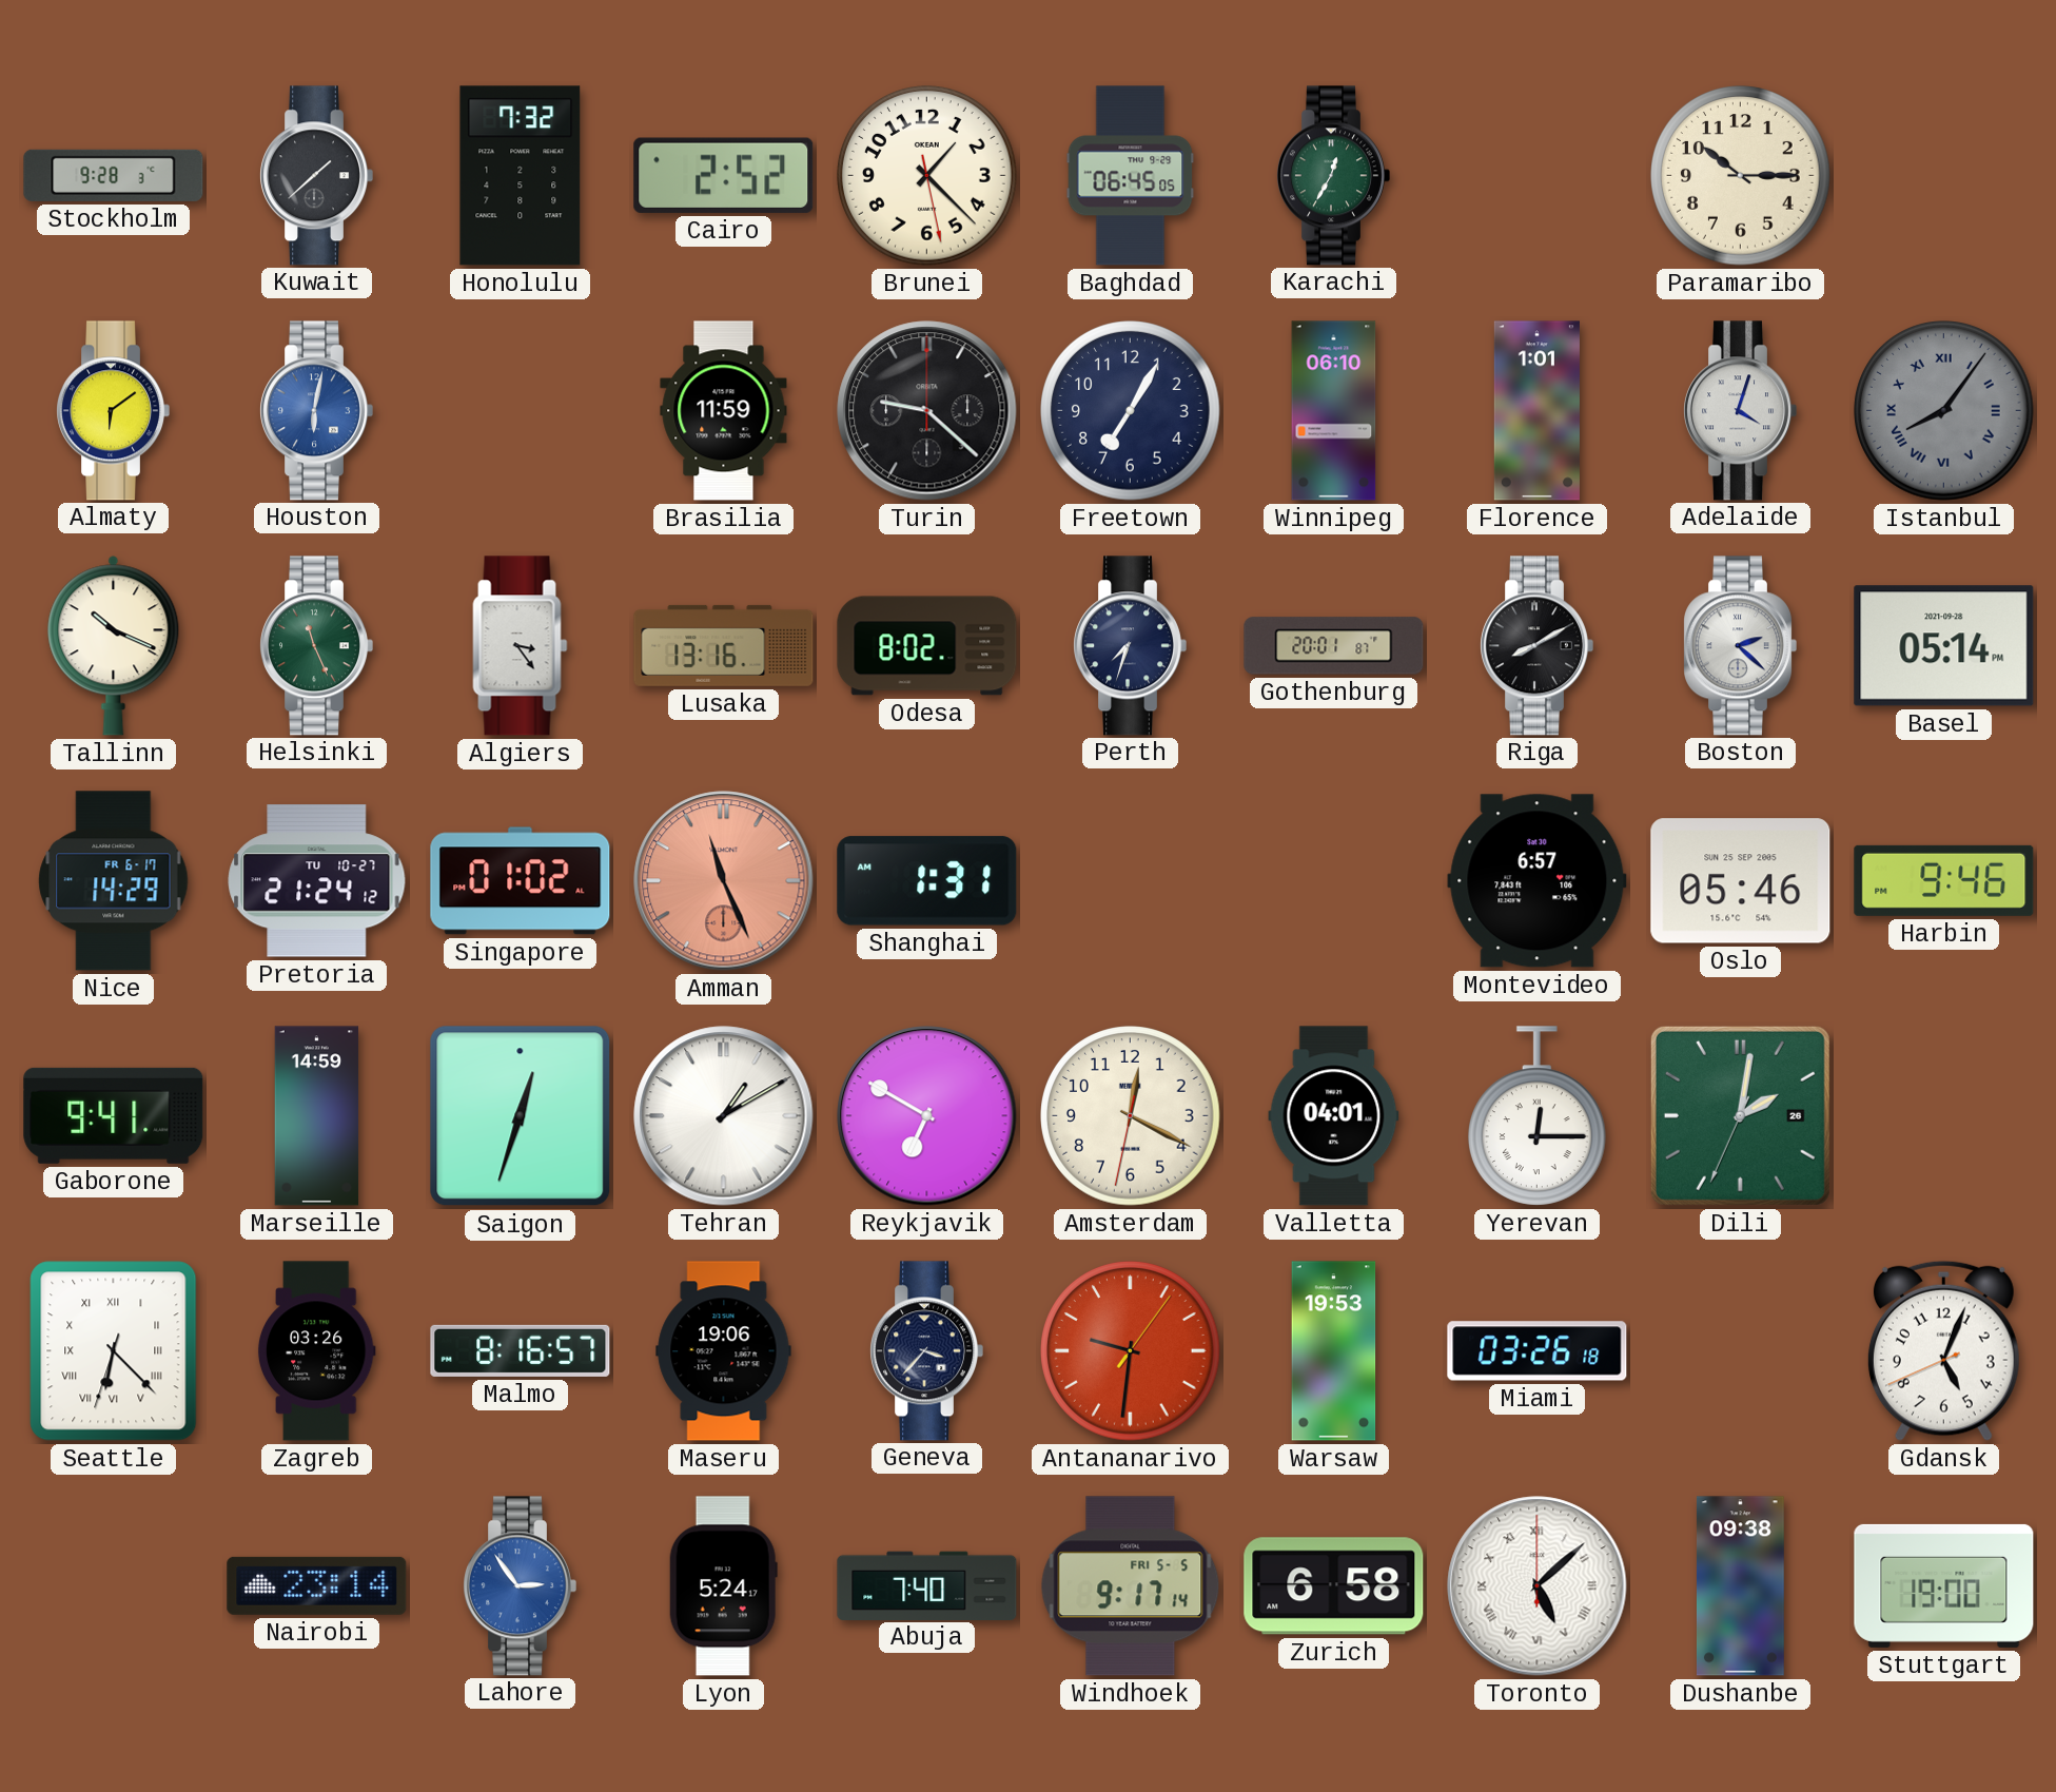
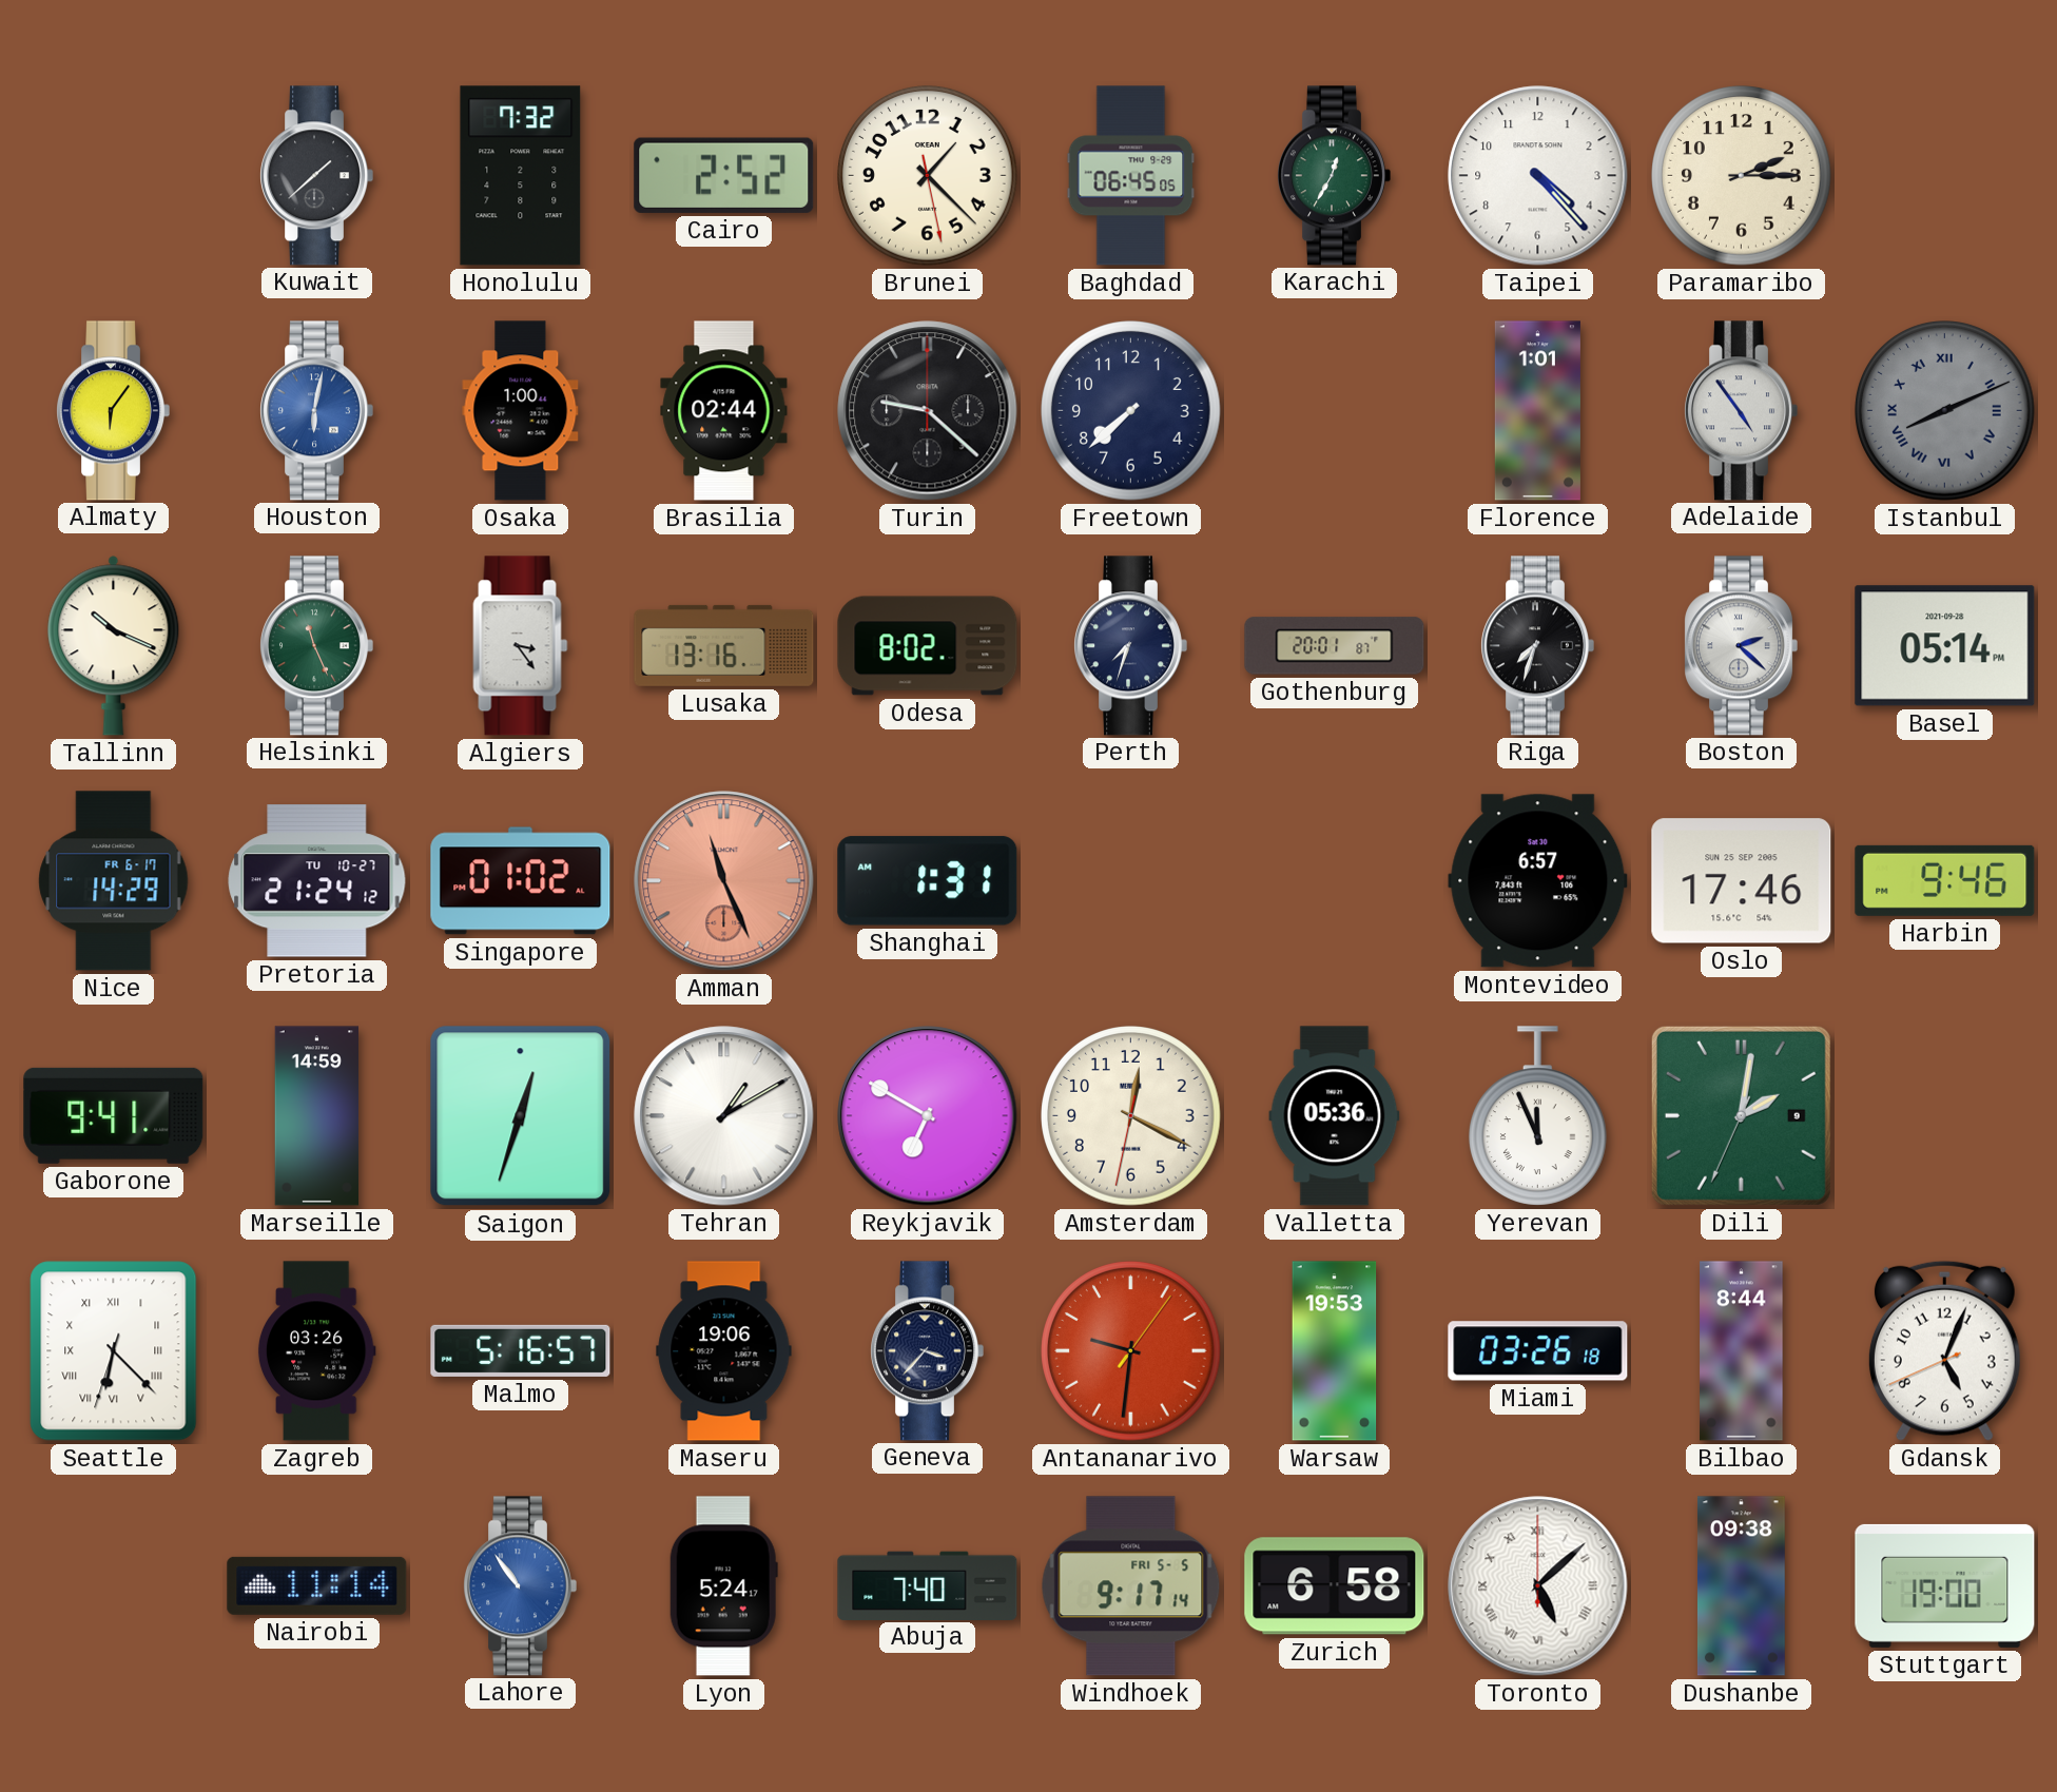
Stockholm: 9:28 -> none (114, 175)
Taipei: none -> 4:23 (1538, 176)
Paramaribo: 10:15 -> 2:15 (1742, 176)
Almaty: 6:09 -> 6:06 (113, 411)
Osaka: none -> 1:00 (521, 411)
Brasilia: 11:59 -> 02:44 (724, 411)
Freetown: 7:05 -> 7:38 (1131, 411)
Winnipeg: 06:10 -> none (1334, 411)
Adelaide: 4:03 -> 4:54 (1741, 411)
Istanbul: 8:06 -> 8:11 (1945, 411)
Riga: 8:10 -> 7:33 (1537, 646)
Oslo: 05:46 -> 17:46 (1742, 881)
Valletta: 04:01 -> 05:36 (1335, 1116)
Yerevan: 12:15 -> 11:56 (1537, 1116)
Dili date: 26 -> 9 (1741, 1115)
Malmo: 8:16 -> 5:16 (521, 1350)
Bilbao: none -> 8:44 (1742, 1351)
Nairobi: 23:14 -> 11:14 (317, 1585)
Lahore: 2:54 -> 10:54 (520, 1586)
